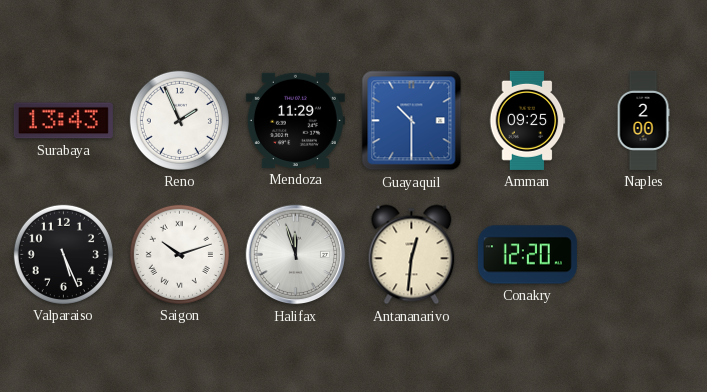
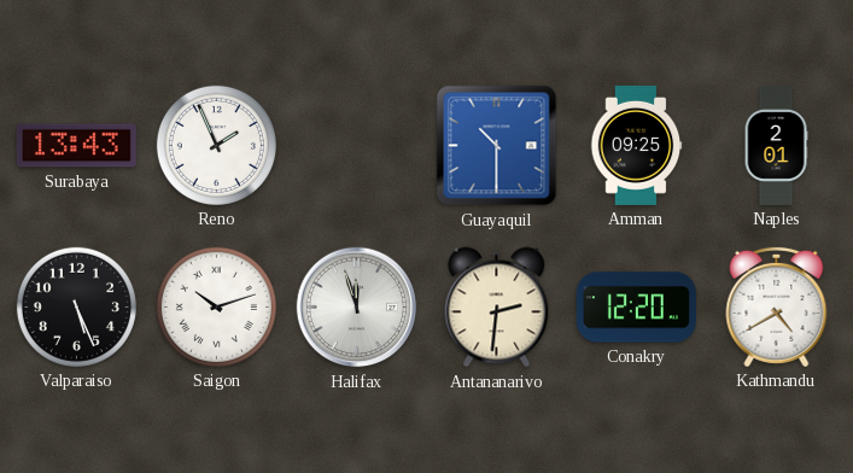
Mendoza: 11:29 -> none (295, 120)
Naples: 2:00 -> 2:01 (776, 145)
Antananarivo: 12:31 -> 2:31 (497, 308)
Kathmandu: none -> 4:40 (777, 306)
